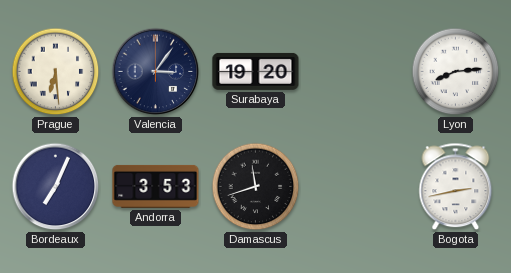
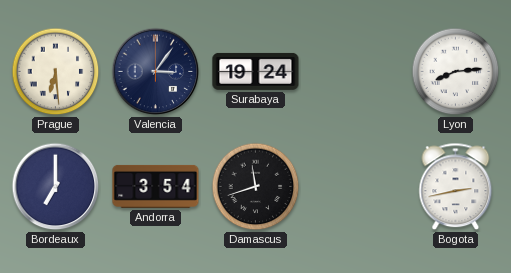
Surabaya: 19:20 -> 19:24 (256, 71)
Bordeaux: 7:04 -> 7:00 (56, 187)
Andorra: 3:53 -> 3:54 (156, 186)
